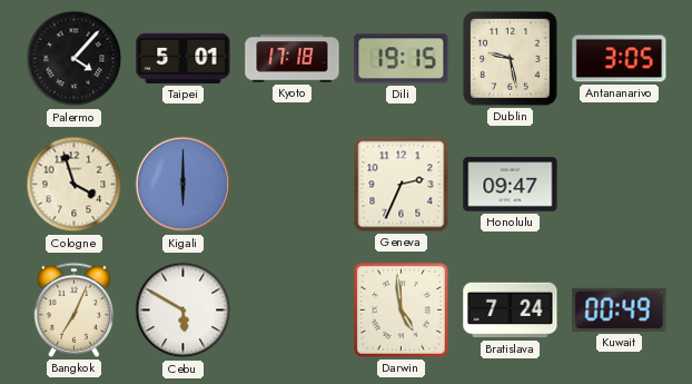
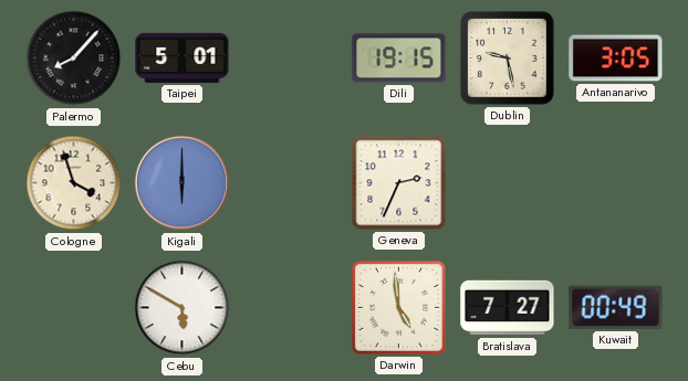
Palermo: 4:07 -> 8:07 (74, 59)
Kyoto: 17:18 -> none (293, 59)
Honolulu: 09:47 -> none (511, 185)
Bangkok: 7:04 -> none (75, 309)
Bratislava: 7:24 -> 7:27 (508, 308)
